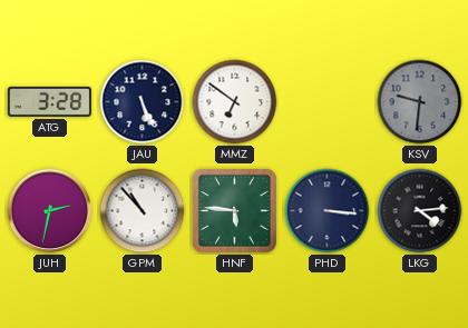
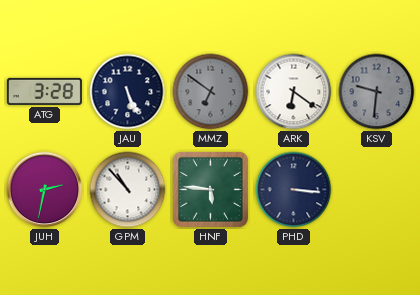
MMZ dial: white -> grey (211, 92)
ARK: none -> 6:21 (294, 92)
LKG: 4:14 -> none (420, 211)
